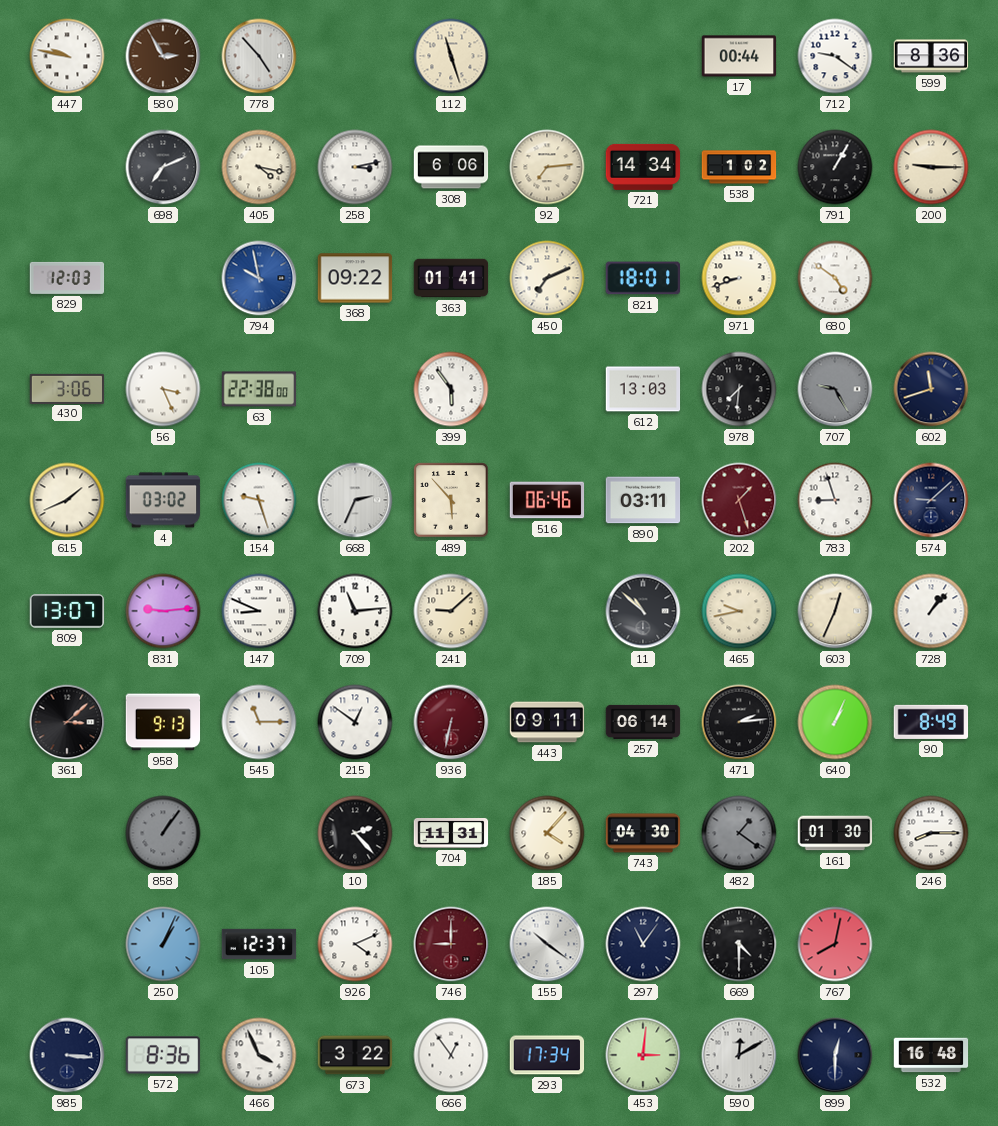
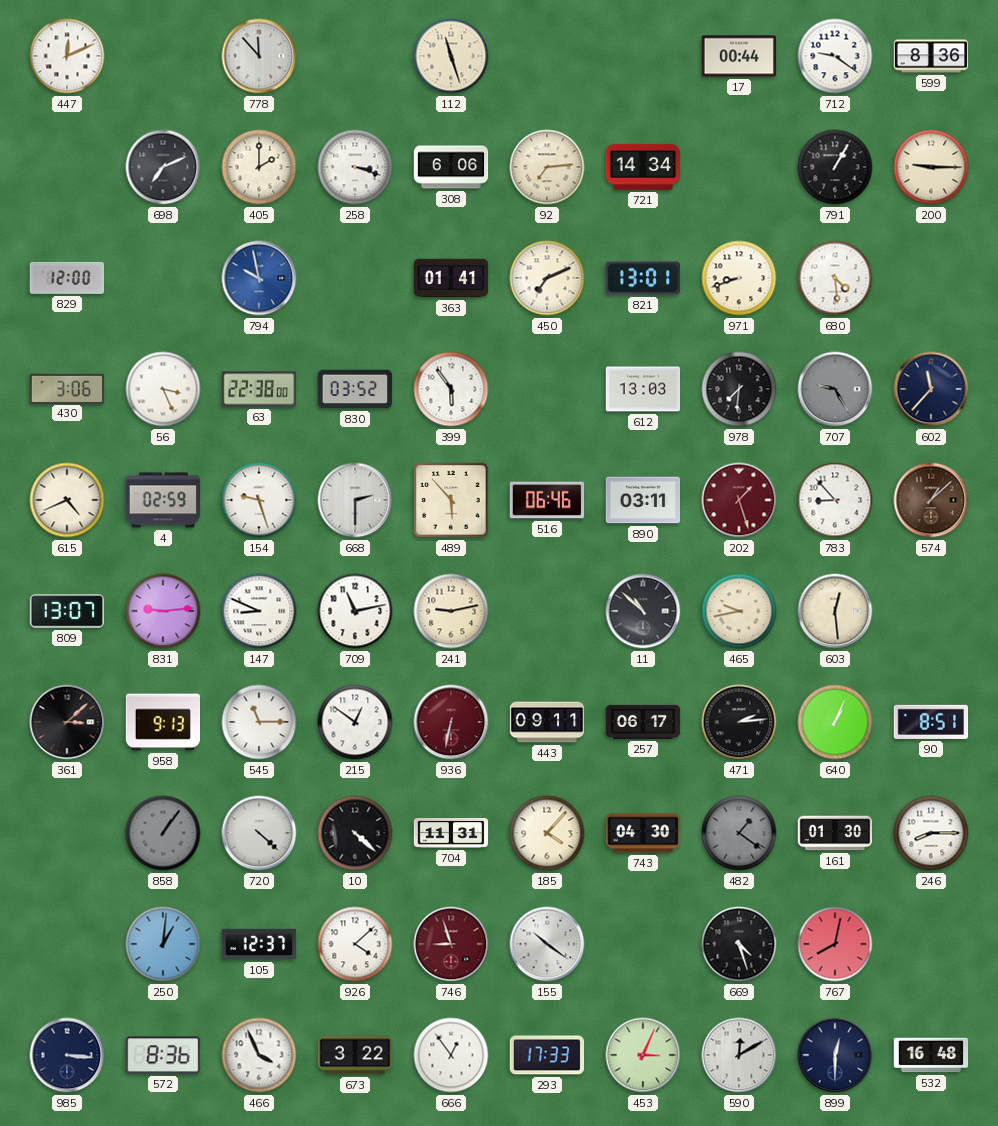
447: 9:47 -> 12:11 (67, 56)
580: 2:55 -> none (163, 56)
778: 4:53 -> 11:53 (259, 56)
405: 4:17 -> 2:00 (259, 167)
258: 3:13 -> 3:18 (355, 167)
538: 1:02 -> none (739, 167)
829: 12:03 -> 12:00 (67, 278)
368: 09:22 -> none (355, 278)
821: 18:01 -> 13:01 (643, 278)
680: 4:51 -> 4:29 (835, 278)
830: none -> 03:52 (355, 389)
602: 11:42 -> 11:37 (931, 389)
615: 1:41 -> 4:41 (67, 500)
4: 03:02 -> 02:59 (163, 500)
668: 2:34 -> 2:30 (355, 500)
783: 8:57 -> 8:53 (835, 500)
574: 9:08 -> 1:08 (931, 500)
574 dial: navy -> brown (931, 500)
709: 11:14 -> 11:13 (355, 611)
241: 9:08 -> 9:13 (451, 611)
603: 12:34 -> 12:29 (835, 611)
728: 1:07 -> none (931, 611)
257: 06:14 -> 06:17 (643, 722)
90: 8:49 -> 8:51 (931, 722)
720: none -> 4:22 (259, 833)
10: 2:23 -> 4:22 (355, 833)
250: 1:04 -> 1:01 (163, 944)
926: 4:11 -> 4:08 (355, 944)
746: 9:00 -> 8:57 (451, 944)
297: 11:06 -> none (643, 944)
669: 4:30 -> 4:27 (739, 944)
293: 17:34 -> 17:33 (547, 1055)
453: 3:01 -> 3:04 (643, 1055)
